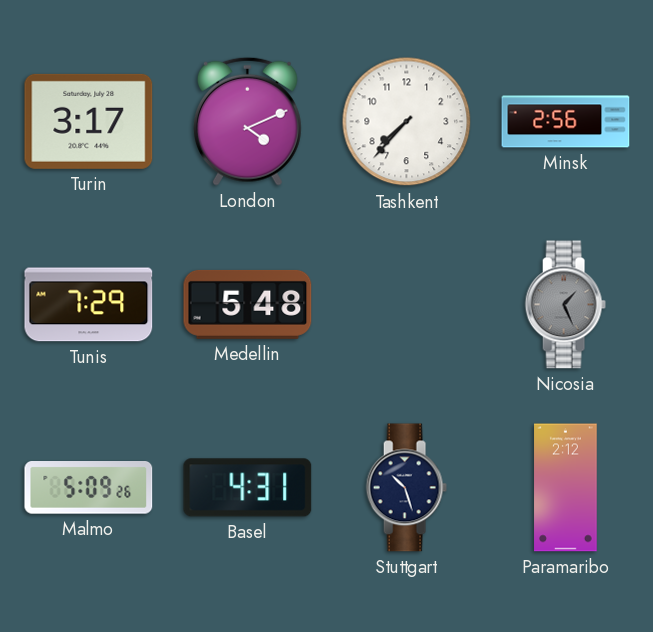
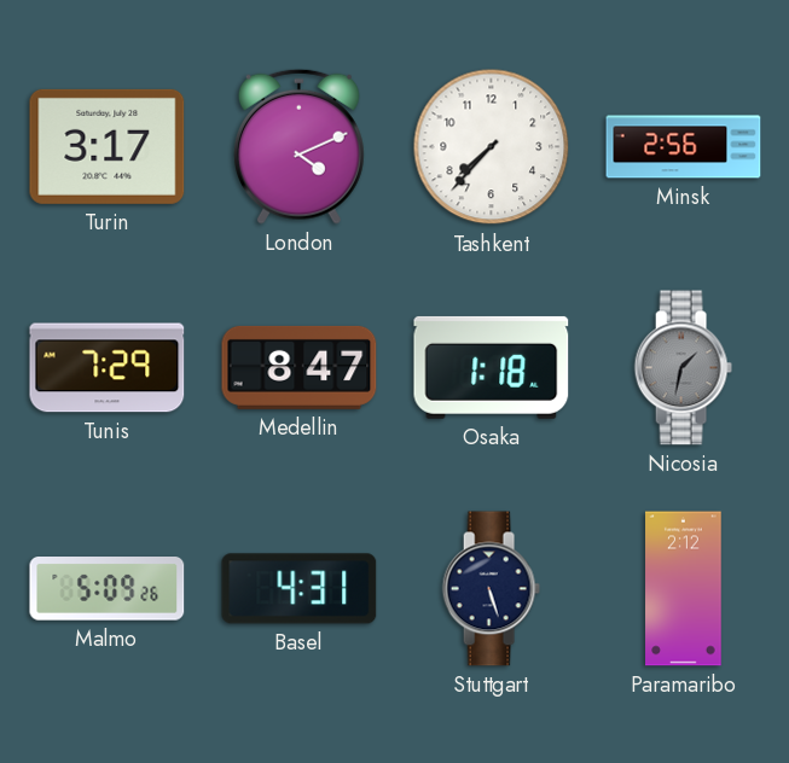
Medellin: 5:48 -> 8:47 (300, 367)
Osaka: none -> 1:18 (492, 367)
Nicosia: 1:26 -> 1:32 (683, 368)
Stuttgart: 10:27 -> 5:27 (491, 589)
